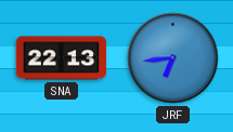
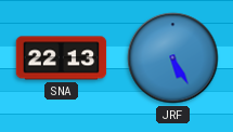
JRF: 6:44 -> 5:25 (173, 58)
